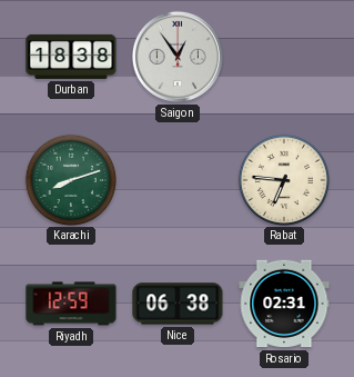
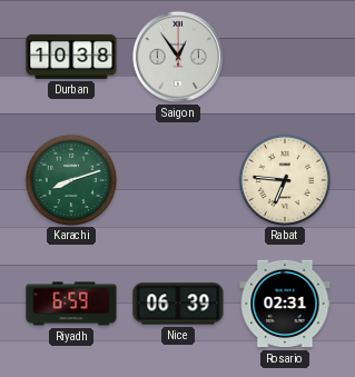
Durban: 18:38 -> 10:38 (71, 57)
Riyadh: 12:59 -> 6:59 (71, 304)
Nice: 06:38 -> 06:39 (178, 304)
